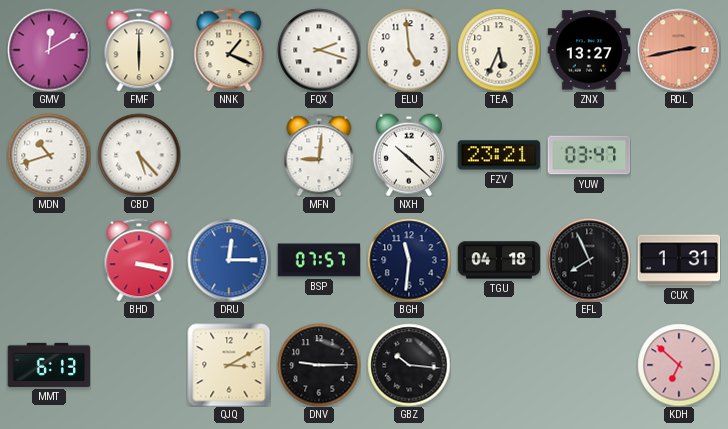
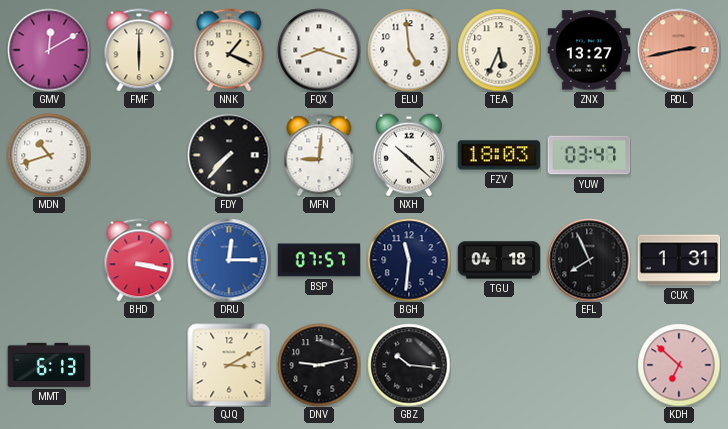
FQX: 2:18 -> 8:18 (319, 50)
CBD: 5:23 -> none (139, 155)
FDY: none -> 7:37 (229, 155)
FZV: 23:21 -> 18:03 (499, 155)
DNV: 9:15 -> 9:13 (319, 365)
